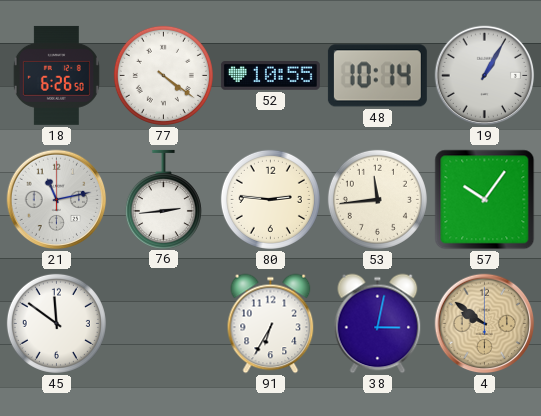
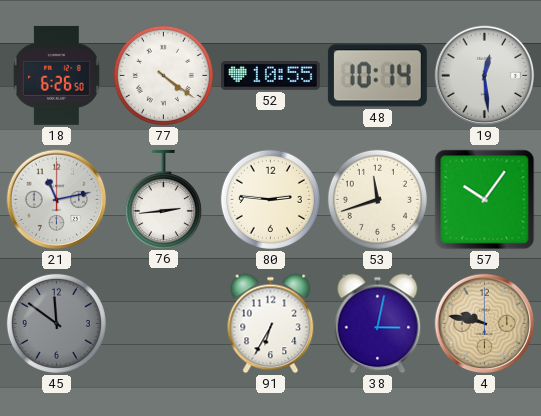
19: 1:05 -> 12:29 (485, 76)
53: 11:44 -> 11:42 (377, 199)
45 dial: white -> grey (56, 323)
4: 9:51 -> 9:47 (485, 324)
